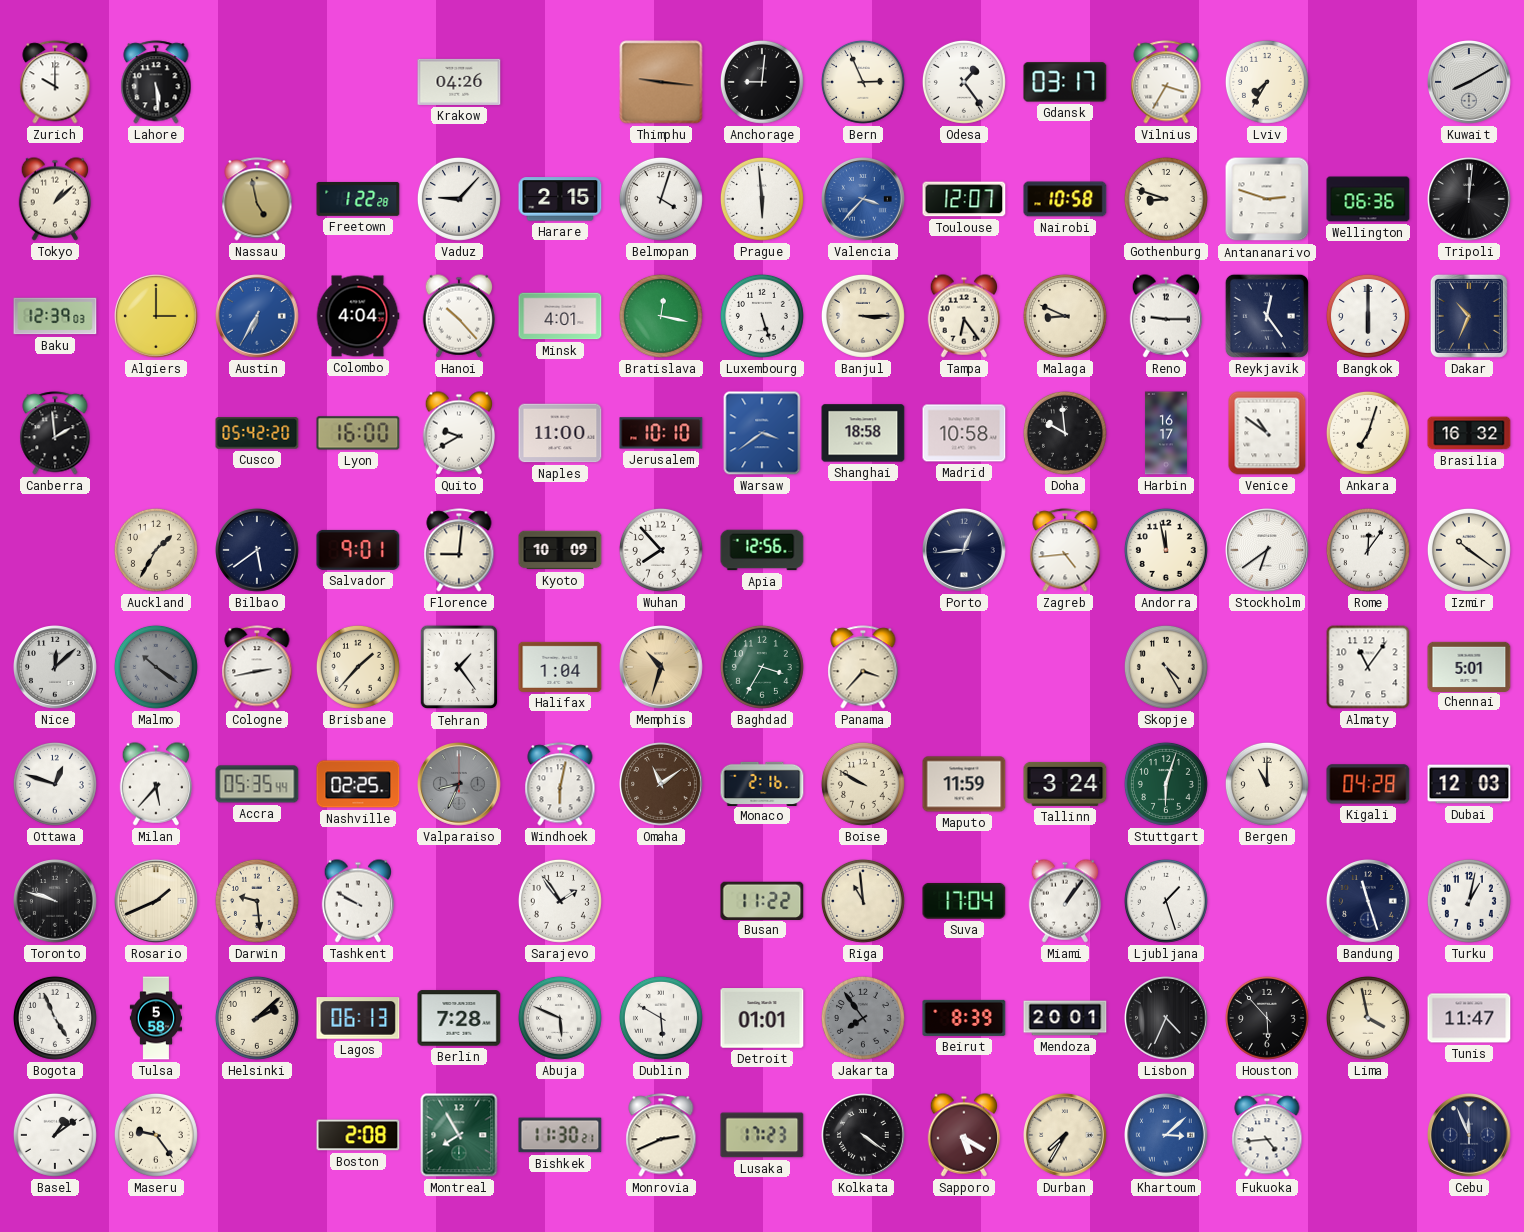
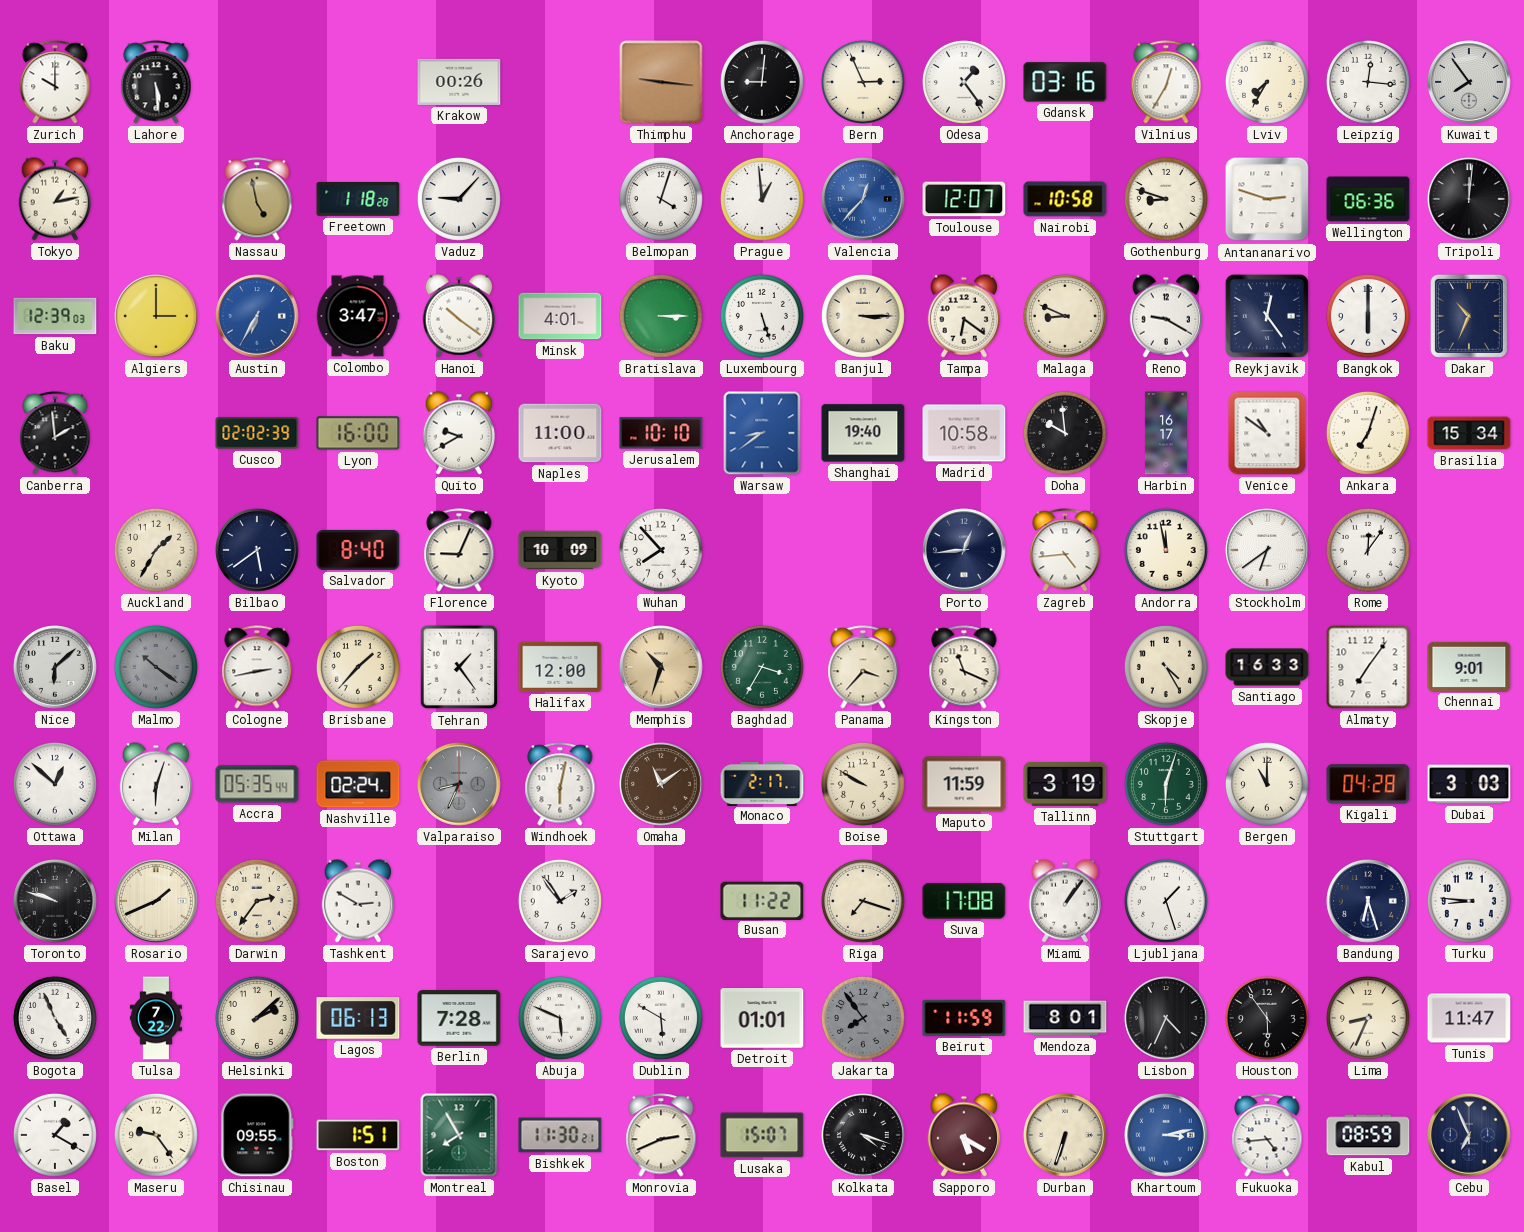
Krakow: 04:26 -> 00:26 (459, 82)
Gdansk: 03:17 -> 03:16 (1065, 82)
Vilnius: 3:35 -> 12:35 (1166, 82)
Leipzig: none -> 12:16 (1368, 82)
Kuwait: 8:10 -> 7:54 (1469, 82)
Tokyo: 1:08 -> 1:13 (55, 199)
Freetown: 1:22 -> 1:18 (358, 199)
Harare: 2:15 -> none (560, 199)
Prague: 5:59 -> 12:59 (762, 199)
Valencia: 3:37 -> 12:37 (863, 199)
Colombo: 4:04 -> 3:47 (358, 316)
Hanoi: 10:23 -> 10:21 (459, 316)
Bratislava: 12:17 -> 3:15 (661, 316)
Tampa: 6:24 -> 6:21 (964, 316)
Reno: 9:15 -> 9:20 (1166, 316)
Cusco: 05:42 -> 02:02 (257, 433)
Warsaw: 3:39 -> 8:39 (762, 433)
Shanghai: 18:58 -> 19:40 (863, 433)
Brasilia: 16:32 -> 15:34 (1469, 433)
Salvador: 9:01 -> 8:40 (358, 550)
Florence: 9:01 -> 9:04 (459, 550)
Apia: 12:56 -> none (762, 550)
Izmir: 10:21 -> none (1469, 550)
Nice: 12:08 -> 6:08 (55, 667)
Halifax: 1:04 -> 12:00 (560, 667)
Kingston: none -> 11:19 (964, 667)
Santiago: none -> 16:33 (1267, 667)
Almaty: 11:06 -> 7:06 (1368, 667)
Chennai: 5:01 -> 9:01 (1469, 666)
Ottawa: 12:48 -> 12:52 (55, 784)
Milan: 5:37 -> 6:03 (156, 784)
Nashville: 02:25 -> 02:24 (358, 784)
Monaco: 2:16 -> 2:17 (762, 783)
Tallinn: 3:24 -> 3:19 (1065, 784)
Dubai: 12:03 -> 3:03 (1469, 784)
Darwin: 9:29 -> 2:36 (257, 901)
Tashkent: 9:50 -> 2:50 (358, 901)
Riga: 10:59 -> 7:18 (863, 901)
Suva: 17:04 -> 17:08 (964, 901)
Bandung: 11:27 -> 6:27 (1368, 901)
Turku: 1:02 -> 8:46 (1469, 901)
Tulsa: 5:58 -> 7:22 (156, 1018)
Beirut: 8:39 -> 11:59 (964, 1018)
Mendoza: 20:01 -> 8:01 (1065, 1018)
Houston: 5:53 -> 5:54 (1267, 1018)
Lima: 3:58 -> 8:34 (1368, 1018)
Basel: 1:09 -> 1:20 (55, 1135)
Chisinau: none -> 09:55 (257, 1135)
Boston: 2:08 -> 1:51 (358, 1135)
Lusaka: 17:23 -> 15:07 (762, 1135)
Kolkata: 4:21 -> 4:18 (863, 1135)
Durban: 7:35 -> 6:33 (1065, 1135)
Khartoum: 3:08 -> 3:13 (1166, 1135)
Kabul: none -> 08:59 (1368, 1135)
Cebu: 11:56 -> 6:56 (1469, 1135)
